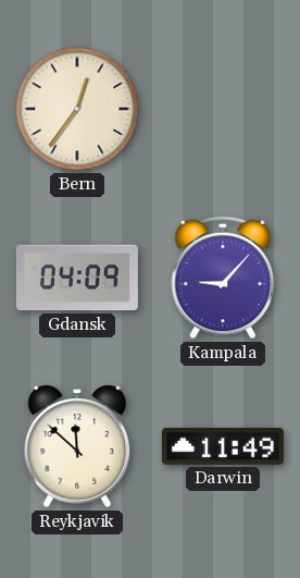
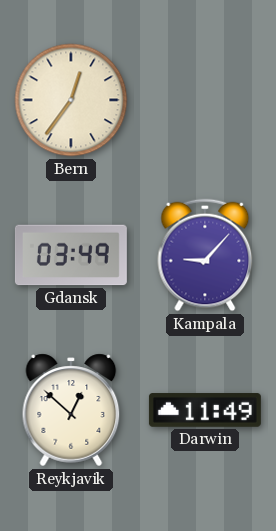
Gdansk: 04:09 -> 03:49 (71, 255)
Reykjavik: 11:52 -> 12:52 (71, 410)
